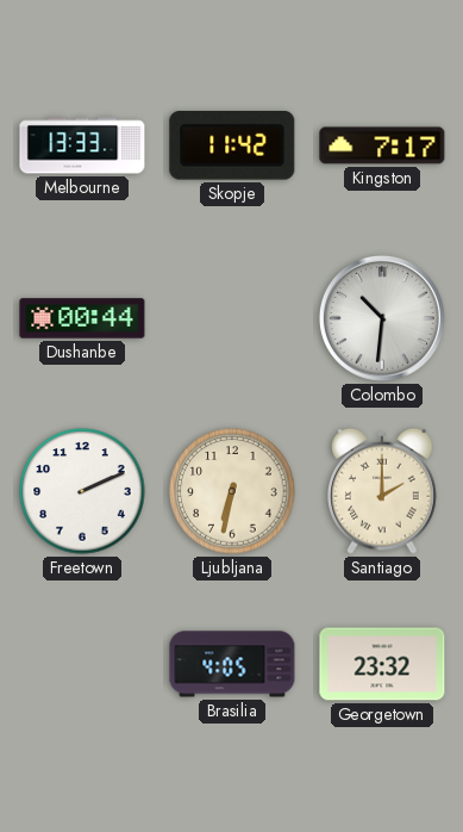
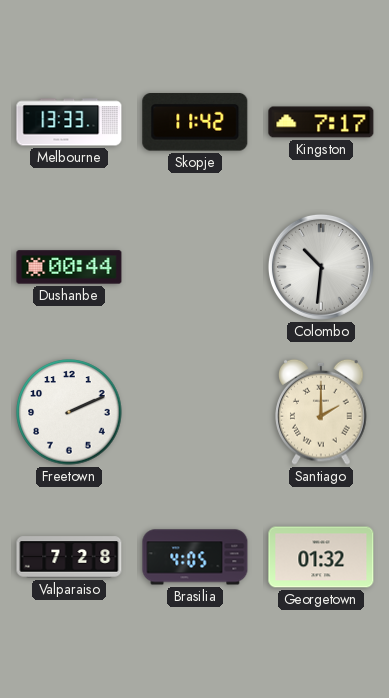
Ljubljana: 6:32 -> none (232, 491)
Valparaiso: none -> 7:28 (69, 557)
Georgetown: 23:32 -> 01:32 (321, 557)
